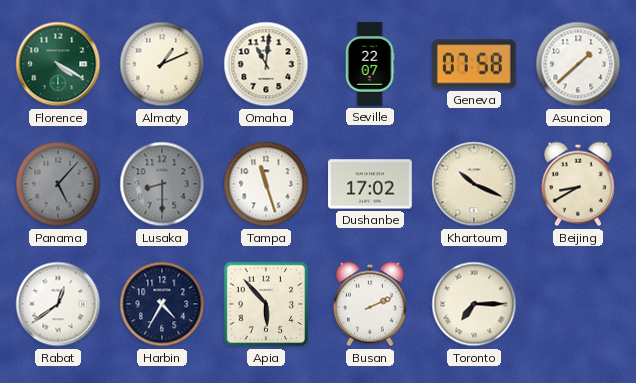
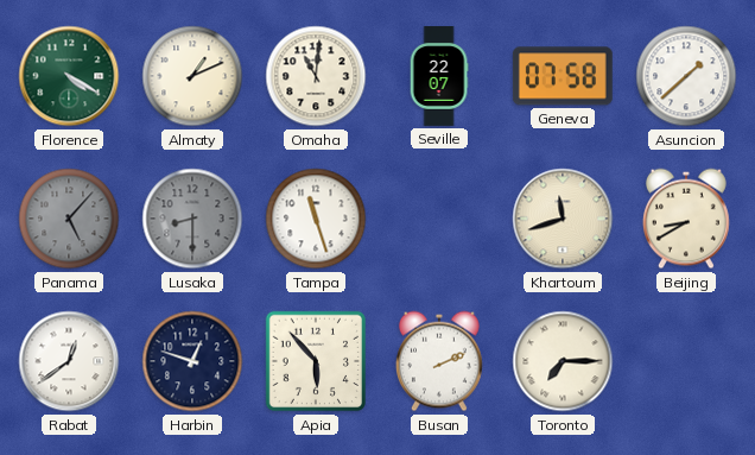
Dushanbe: 17:02 -> none (371, 184)
Khartoum: 10:19 -> 11:42 (563, 219)
Harbin: 4:35 -> 12:48 (192, 361)
